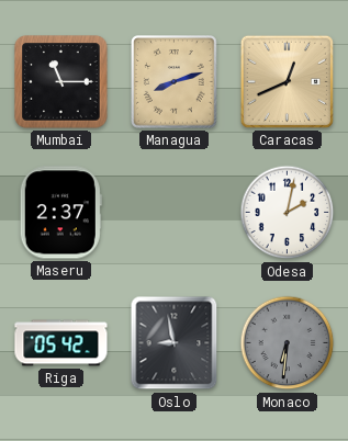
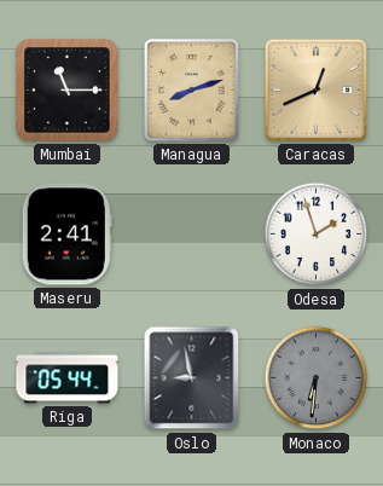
Maseru: 2:37 -> 2:41 (66, 235)
Odesa: 2:02 -> 1:57 (317, 235)
Riga: 05:42 -> 05:44 (68, 378)
